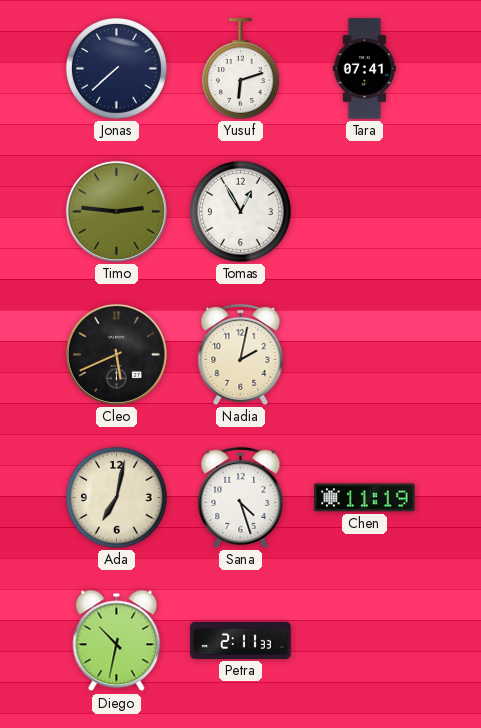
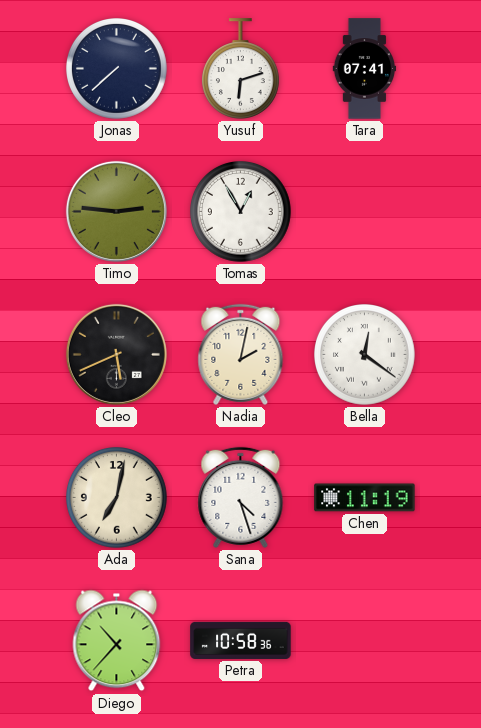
Bella: none -> 12:21 (365, 355)
Diego: 10:32 -> 10:37 (117, 641)
Petra: 2:11 -> 10:58 (241, 640)
